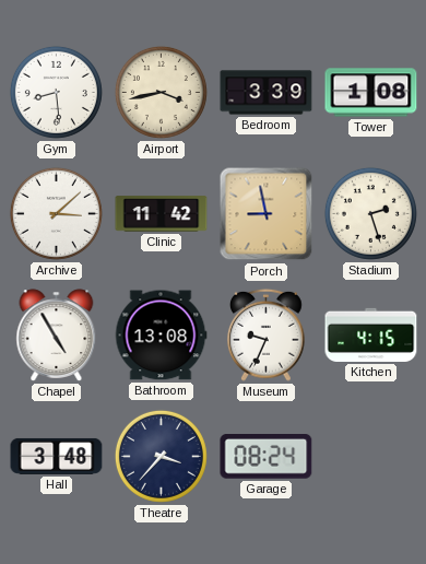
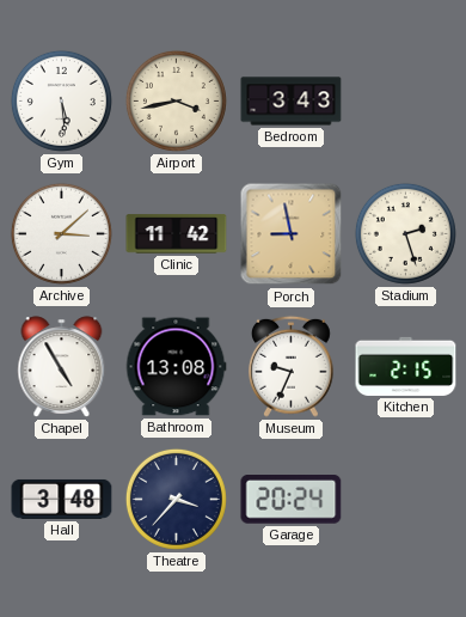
Gym: 8:29 -> 5:29 (61, 100)
Bedroom: 3:39 -> 3:43 (292, 102)
Tower: 1:08 -> none (371, 93)
Kitchen: 4:15 -> 2:15 (406, 366)
Garage: 08:24 -> 20:24 (292, 500)
